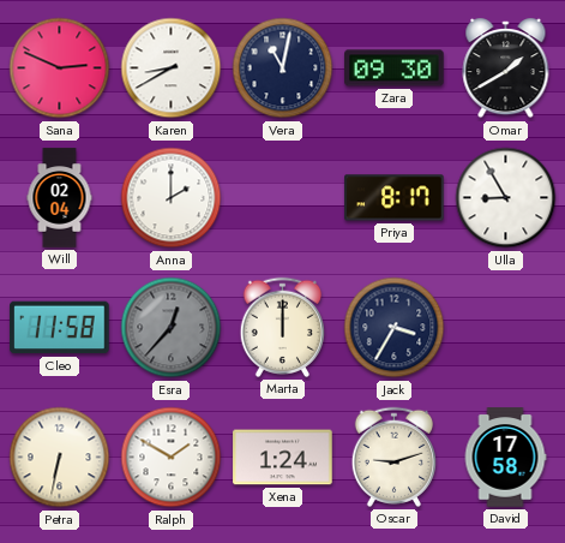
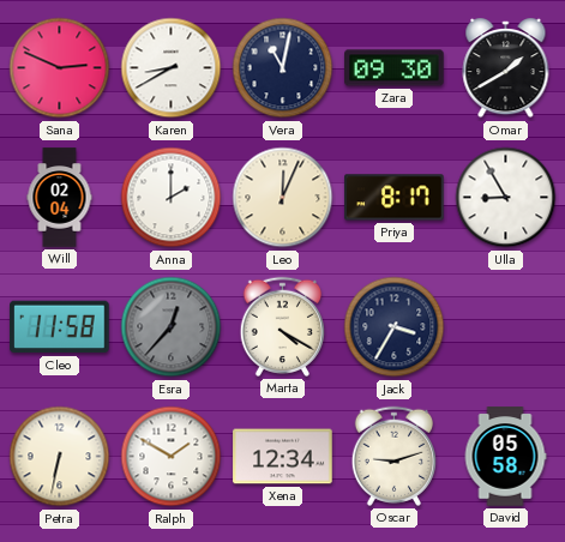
Leo: none -> 12:04 (283, 198)
Marta: 12:00 -> 4:20 (282, 326)
Xena: 1:24 -> 12:34 (283, 457)
David: 17:58 -> 05:58 (505, 457)
